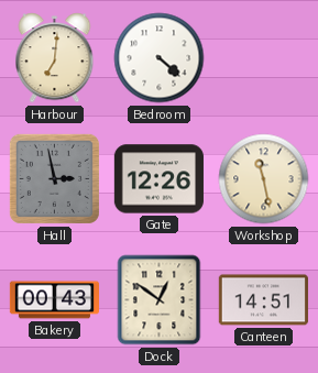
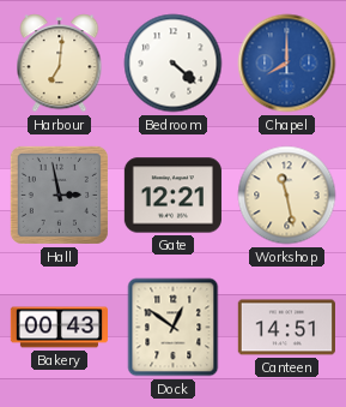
Chapel: none -> 8:00 (287, 64)
Gate: 12:26 -> 12:21 (172, 196)
